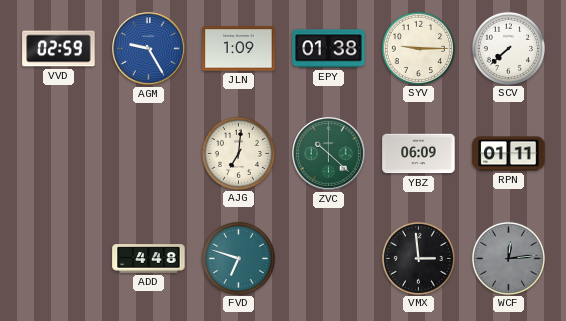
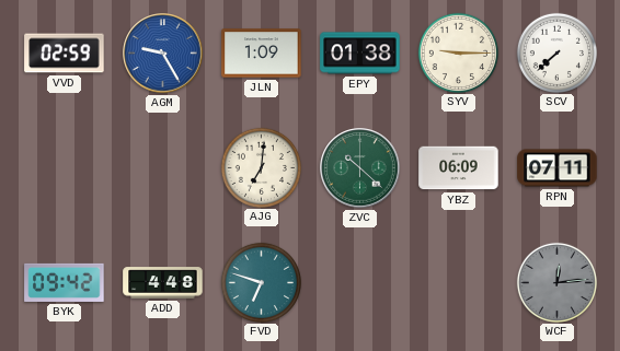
RPN: 01:11 -> 07:11 (558, 168)
BYK: none -> 09:42 (65, 282)
VMX: 2:59 -> none (418, 258)
